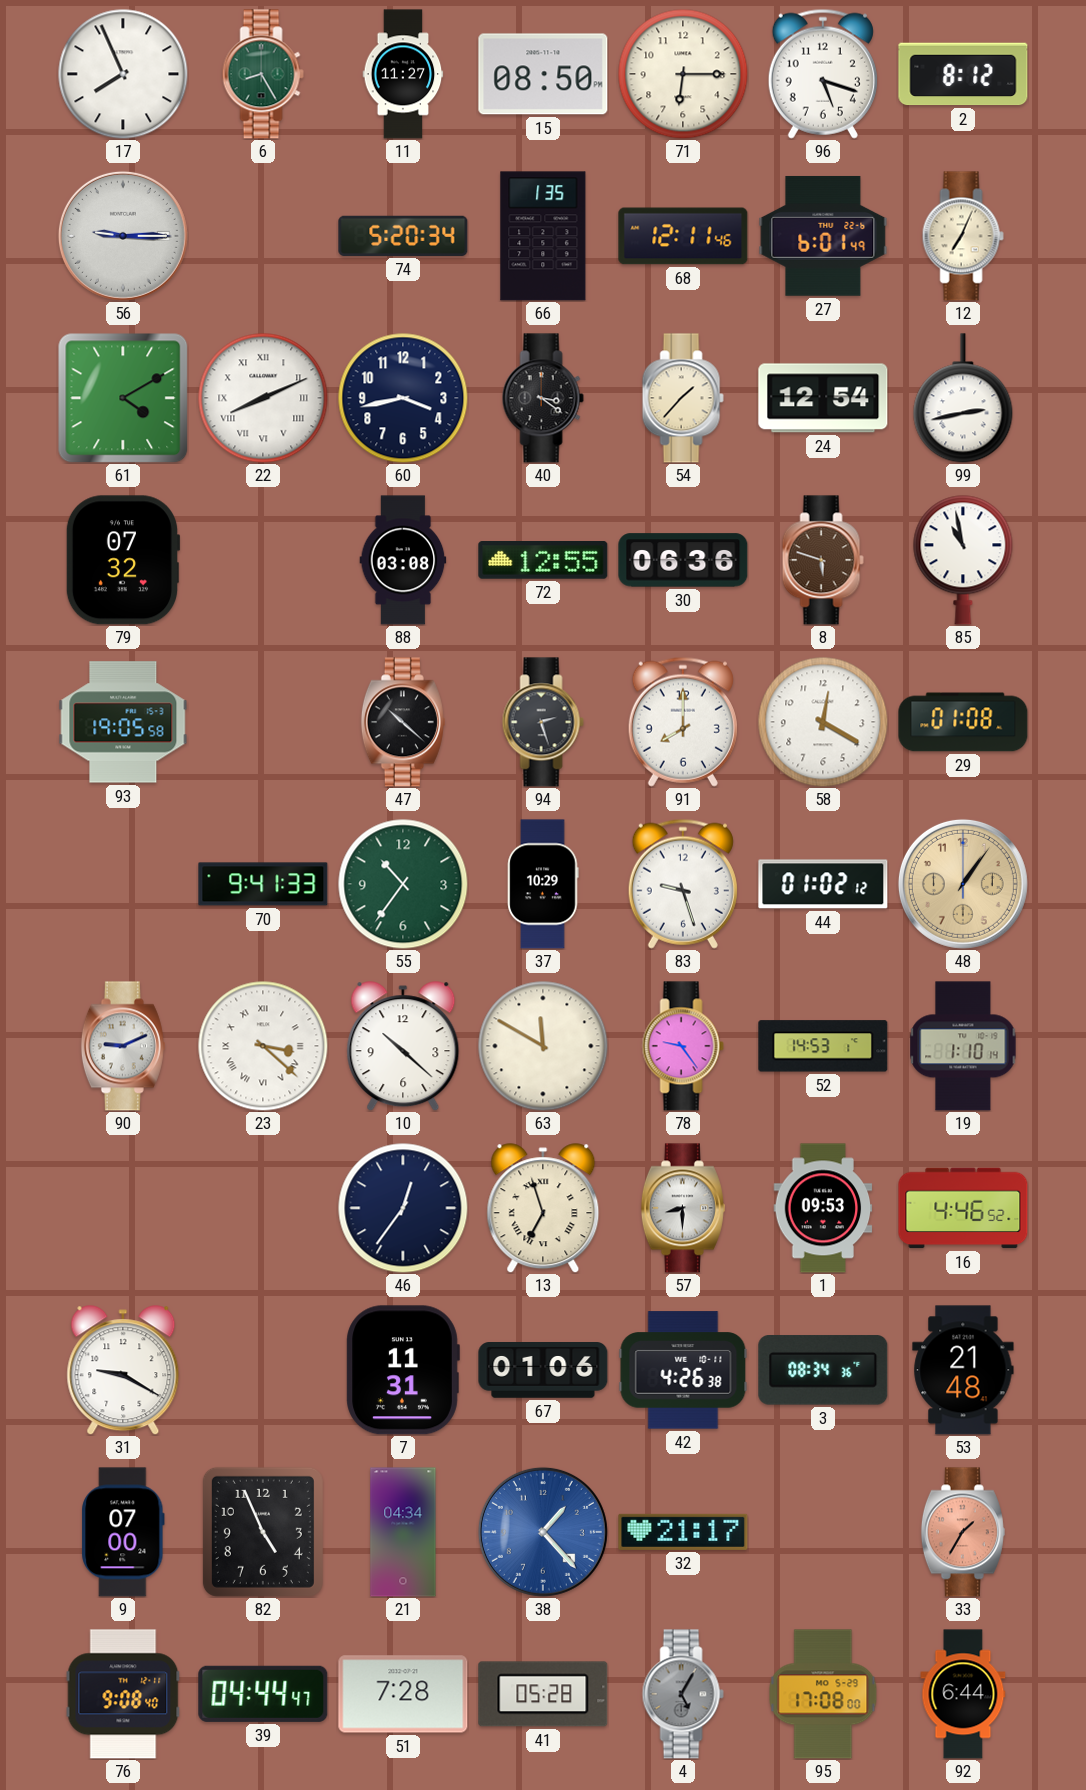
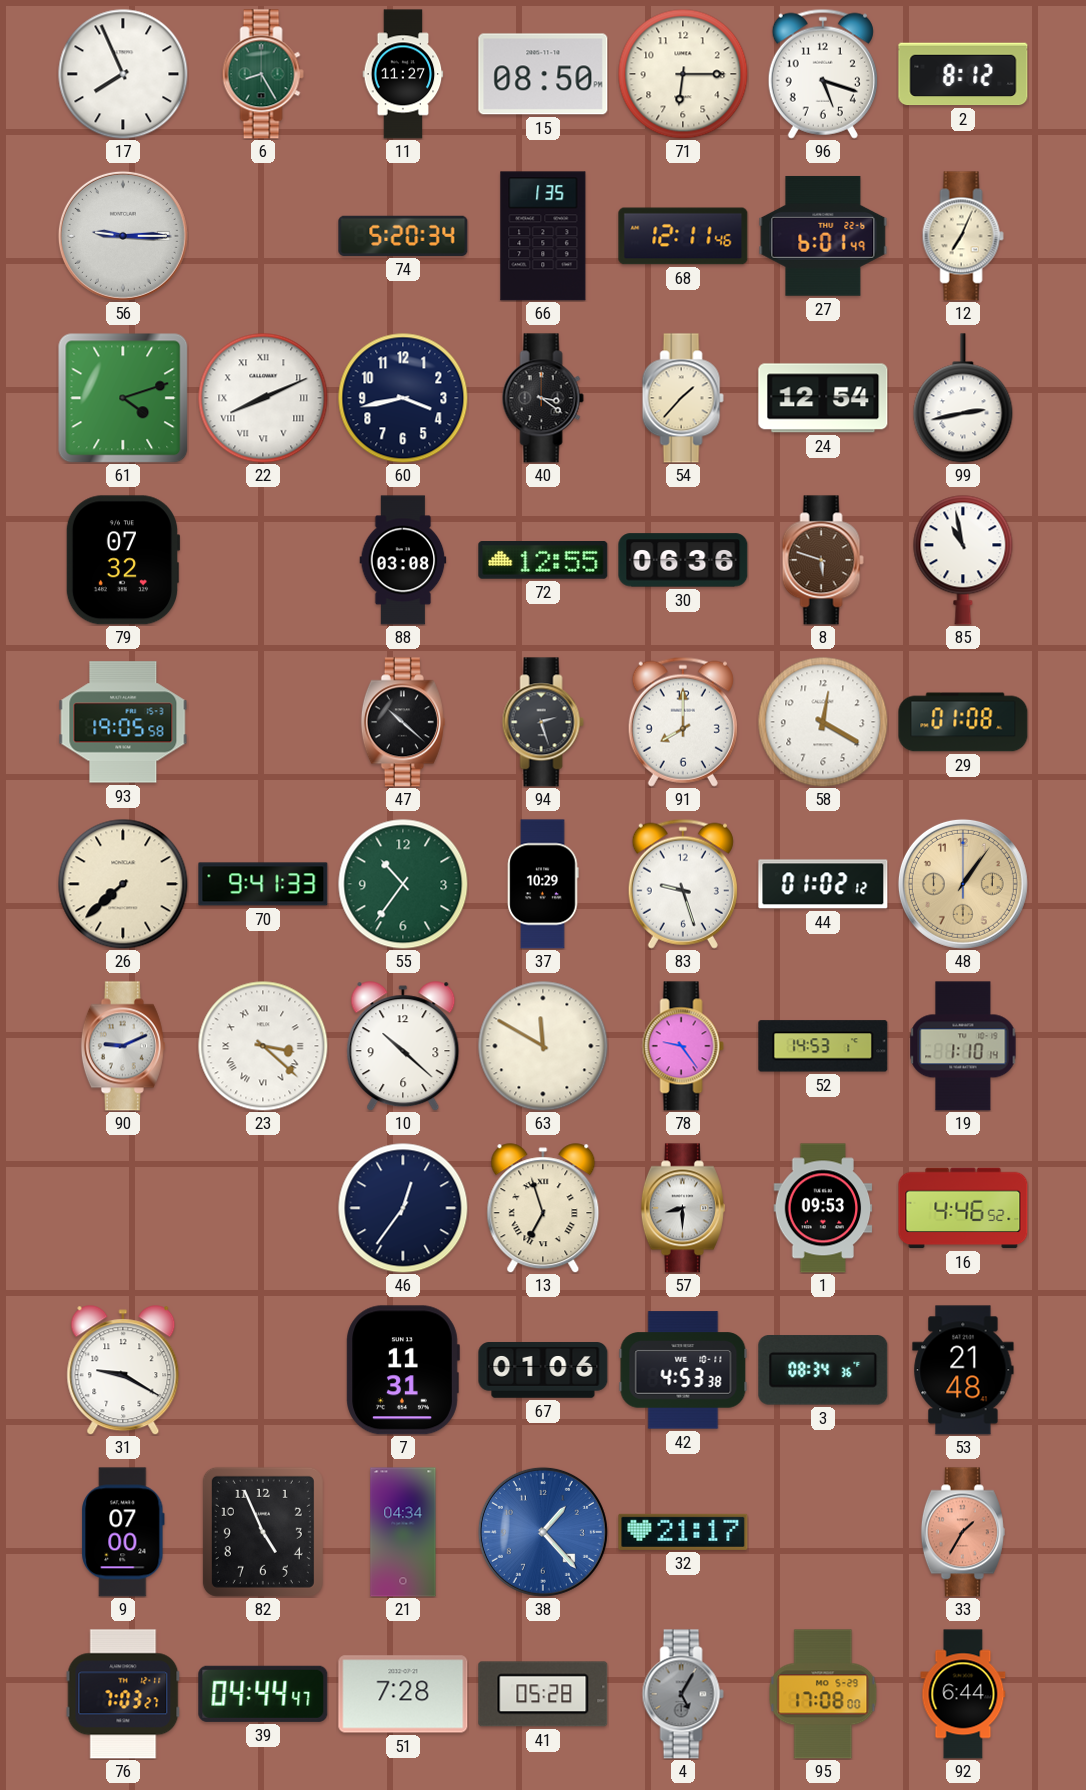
61: 4:10 -> 4:12 (123, 398)
26: none -> 7:38 (123, 884)
42: 4:26 -> 4:53 (683, 1370)
76: 9:08 -> 7:03 (123, 1694)
